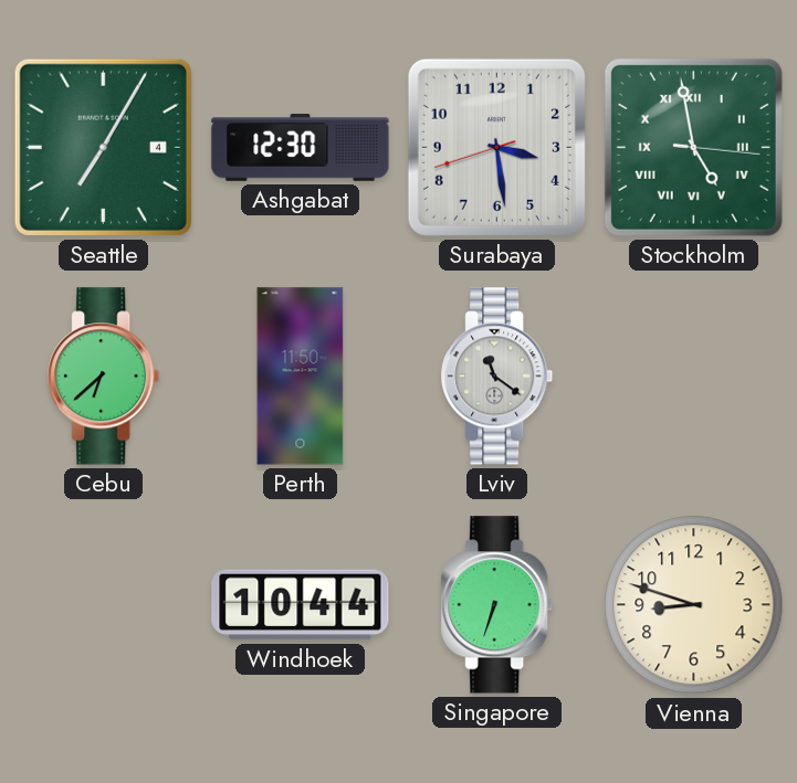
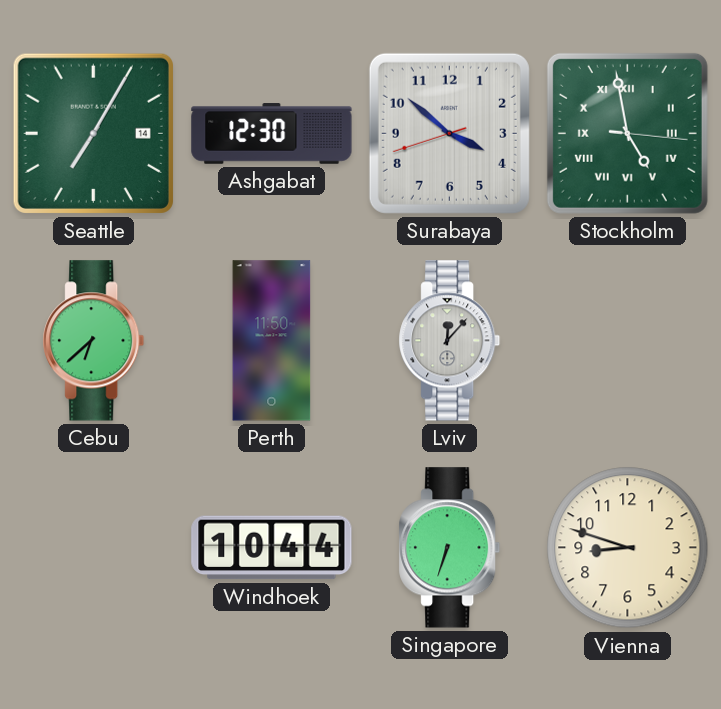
Seattle date: 4 -> 14 (93, 133)
Surabaya: 3:28 -> 3:51 (449, 133)
Lviv: 11:21 -> 12:07 (450, 341)
